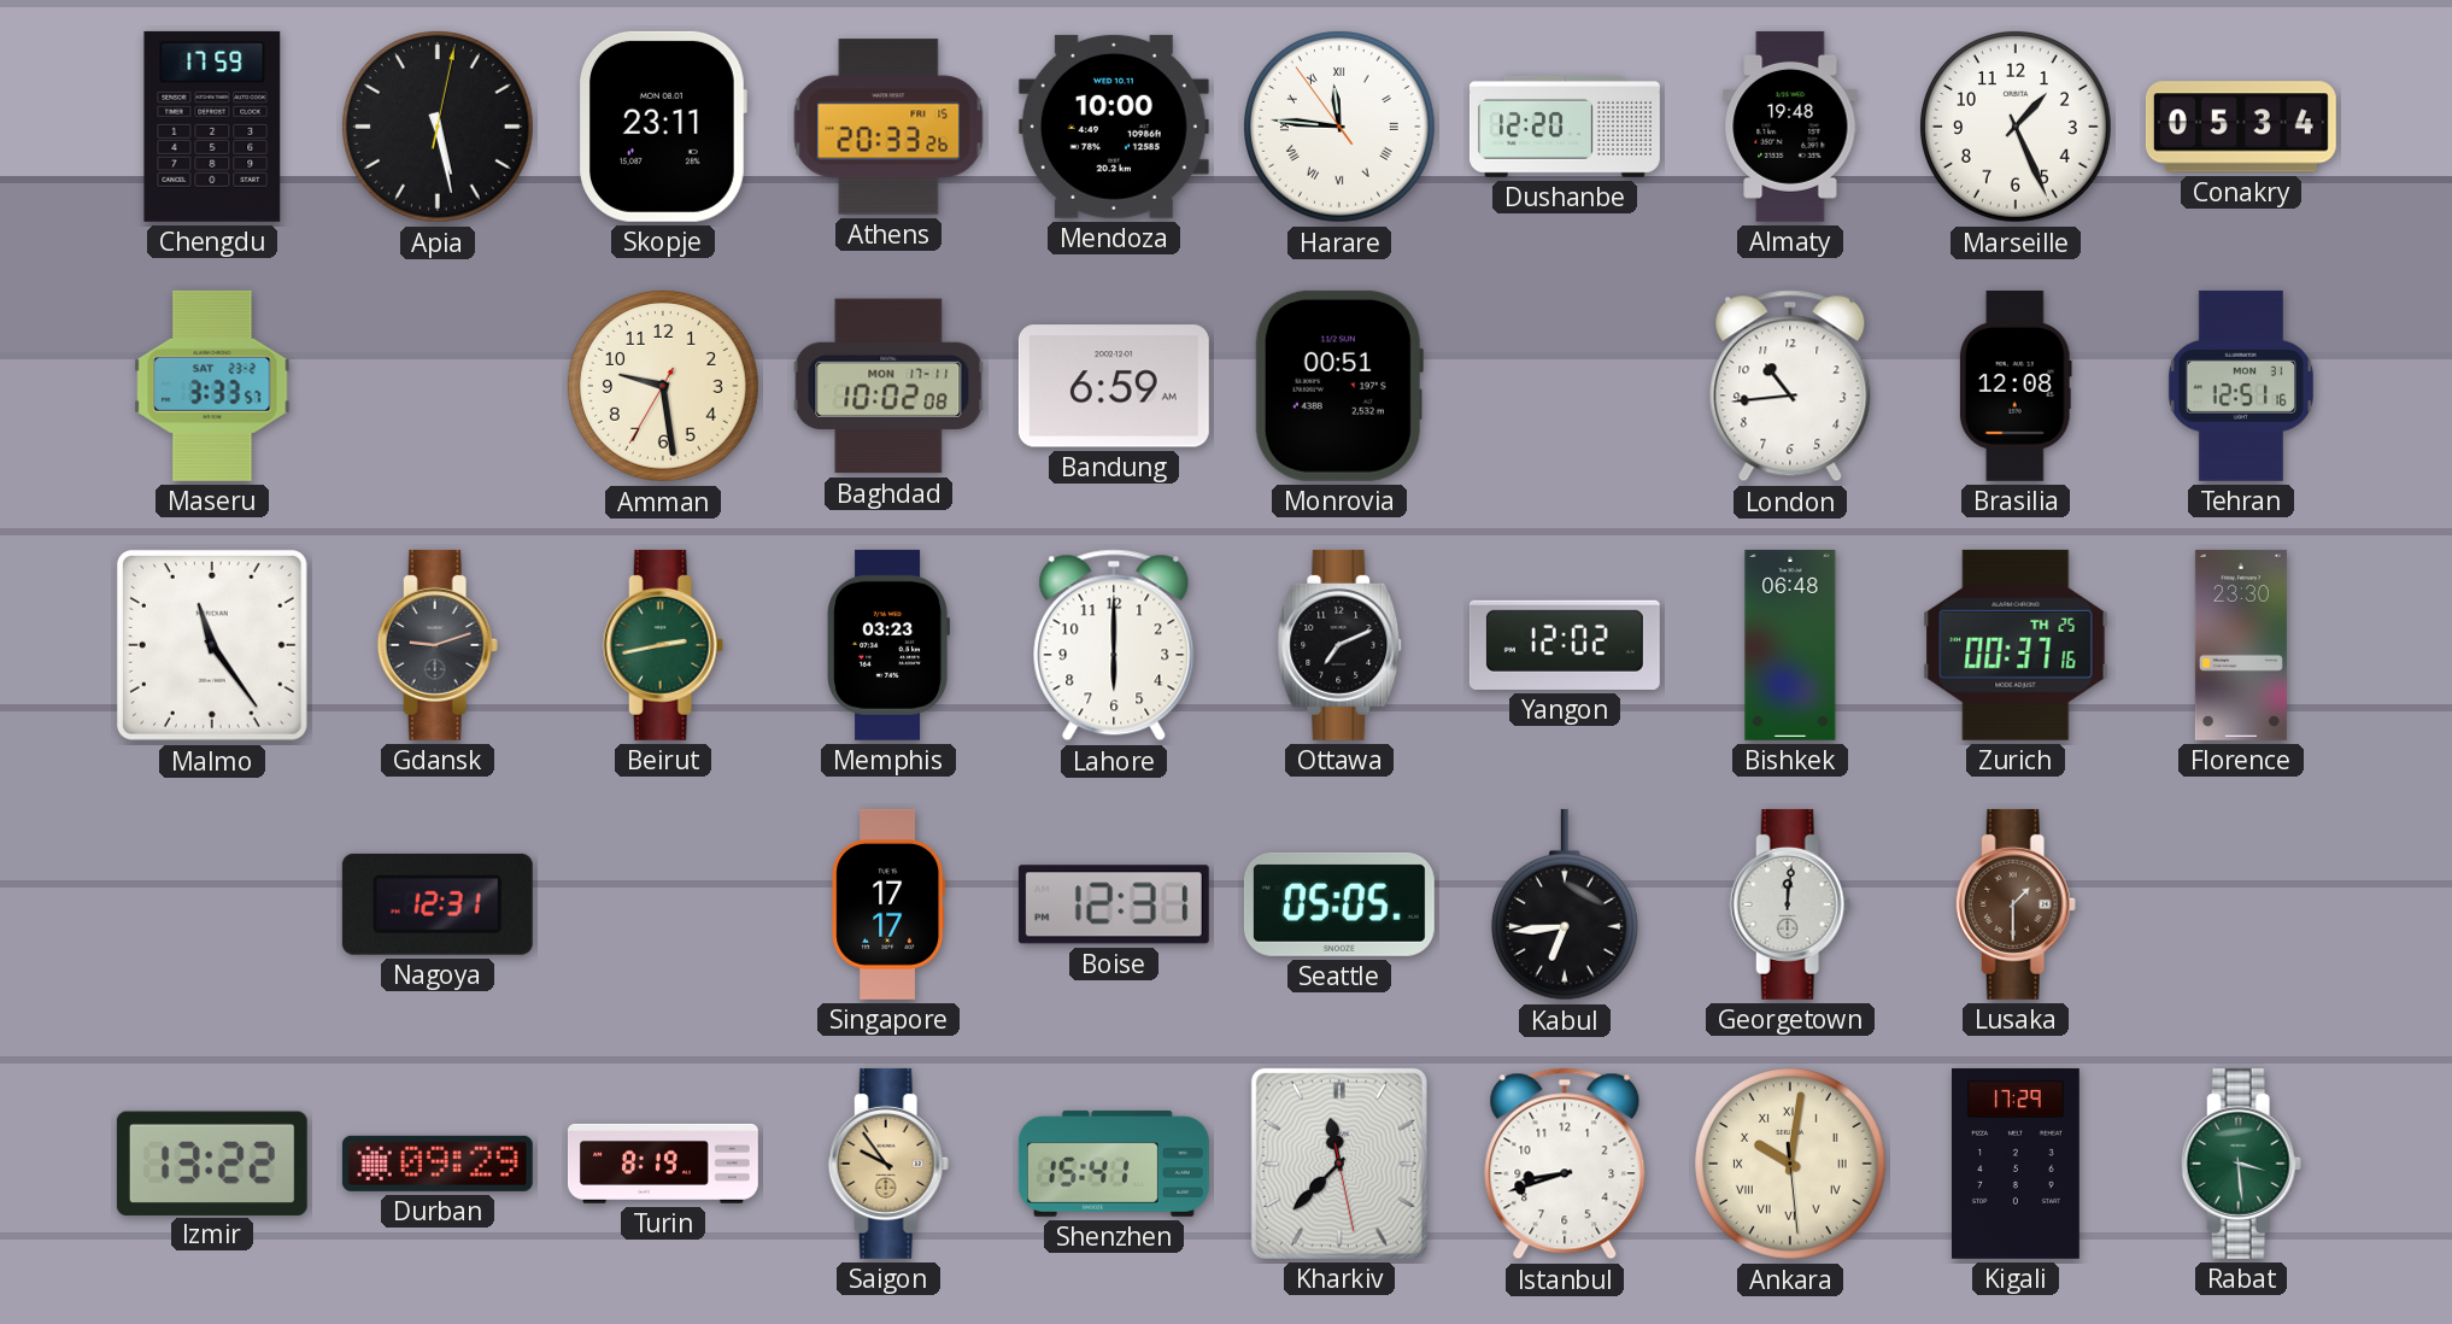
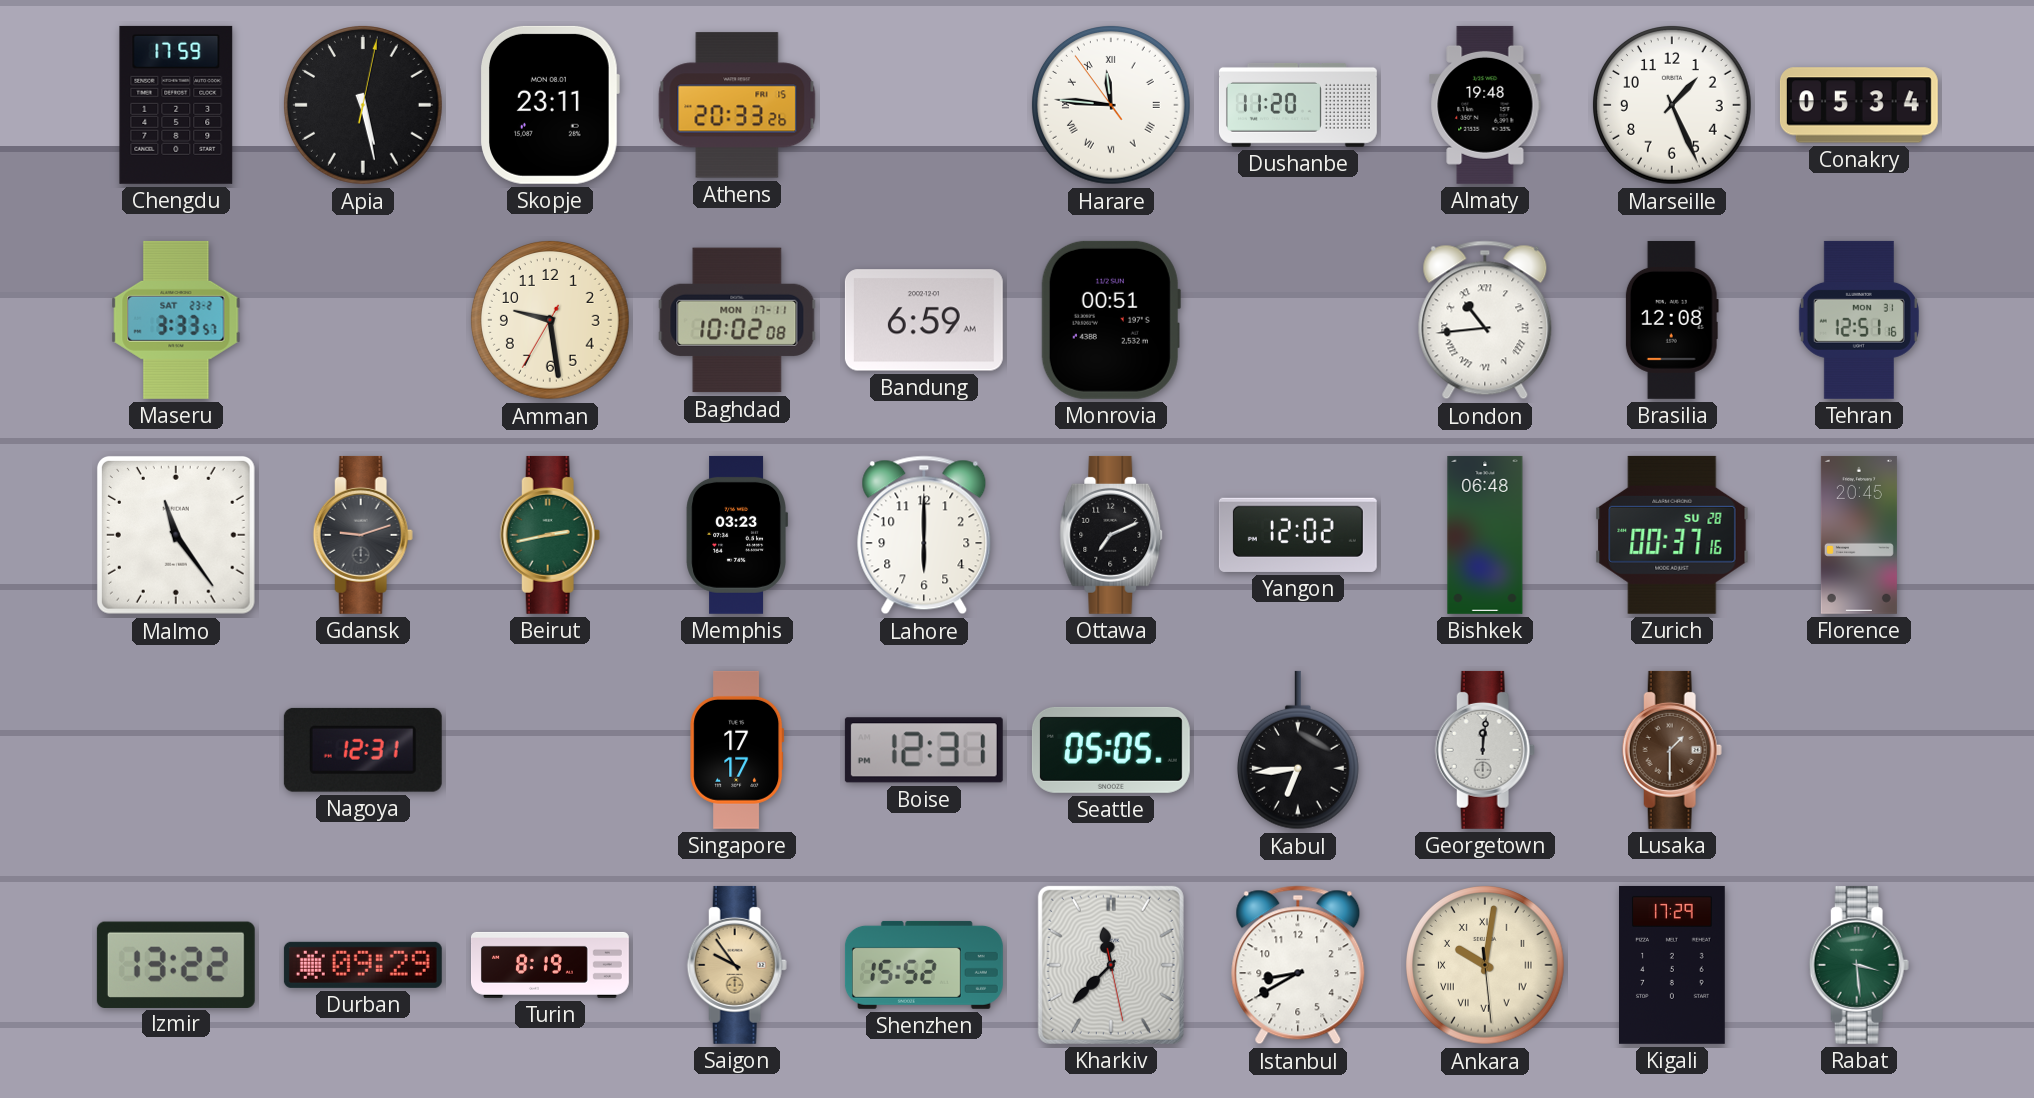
Mendoza: 10:00 -> none (1114, 127)
Dushanbe: 12:20 -> 11:20 (1298, 105)
London numerals: Arabic -> Roman (1485, 320)
Zurich date: TH 25 -> SU 28 (1672, 535)
Florence: 23:30 -> 20:45 (1859, 535)
Shenzhen: 15:41 -> 15:52 (924, 965)
Istanbul: 8:42 -> 8:40 (1298, 965)
